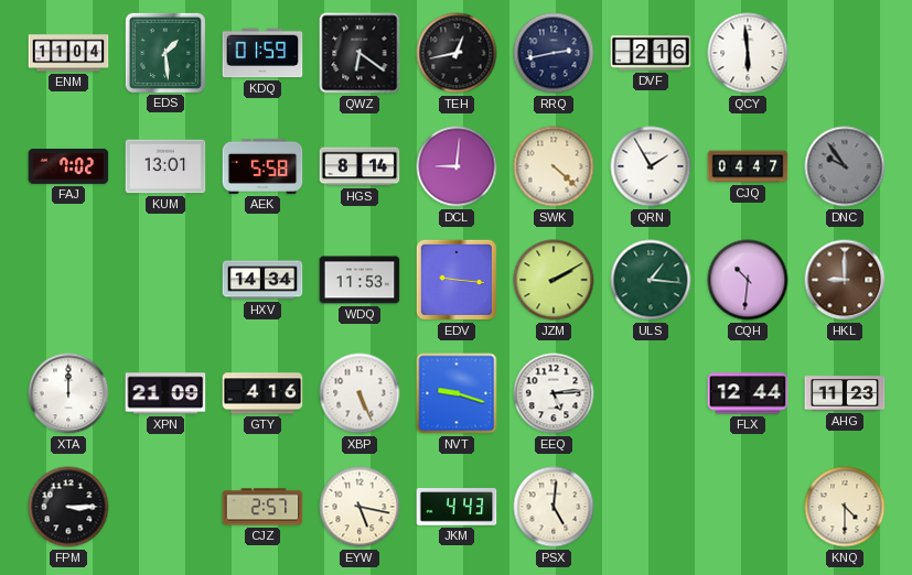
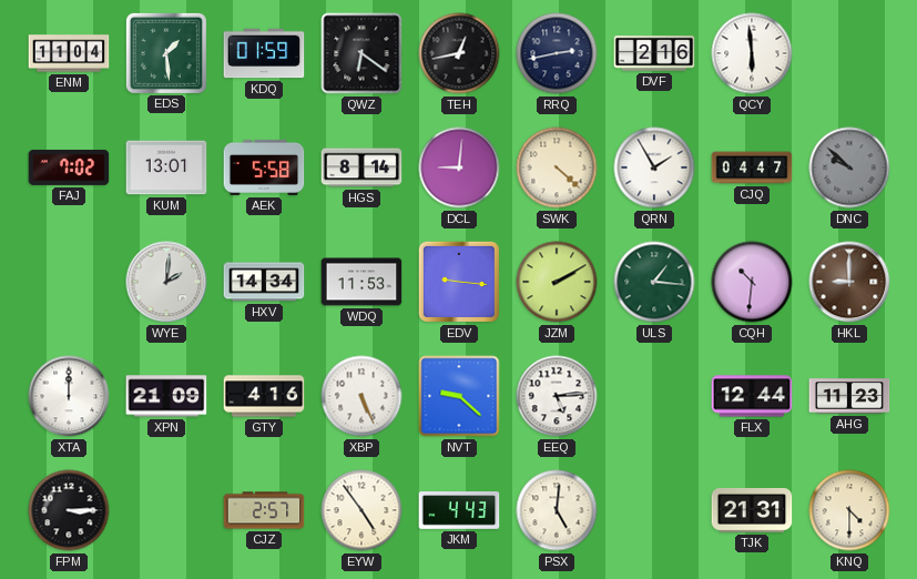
DNC: 9:54 -> 9:52 (849, 167)
WYE: none -> 2:01 (166, 282)
NVT: 9:18 -> 9:22 (459, 396)
EYW: 5:17 -> 4:54 (361, 510)
TJK: none -> 21:31 (752, 510)
